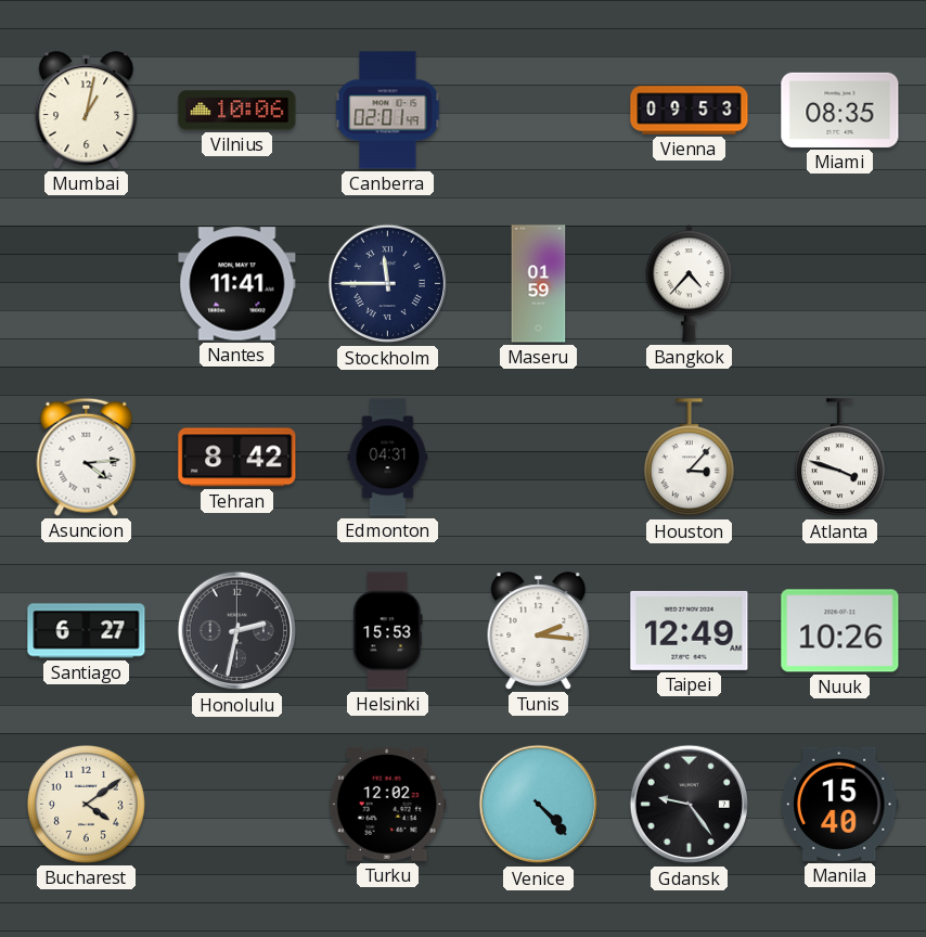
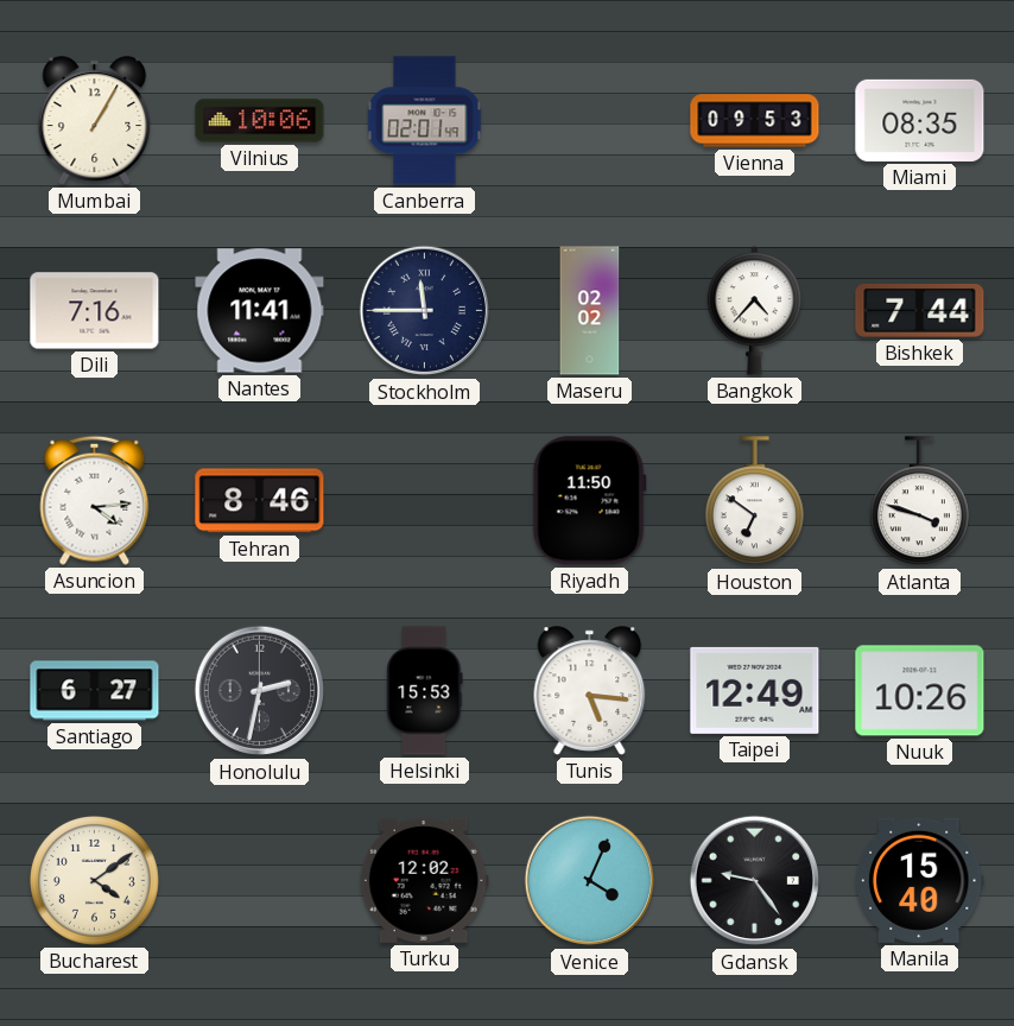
Mumbai: 1:02 -> 1:05 (95, 121)
Dili: none -> 7:16 (95, 311)
Maseru: 01:59 -> 02:02 (590, 311)
Bishkek: none -> 7:44 (920, 311)
Tehran: 8:42 -> 8:46 (260, 501)
Edmonton: 04:31 -> none (388, 458)
Riyadh: none -> 11:50 (589, 501)
Houston: 3:07 -> 6:51 (754, 501)
Tunis: 2:16 -> 5:16 (590, 691)
Venice: 4:23 -> 4:04 (590, 881)
